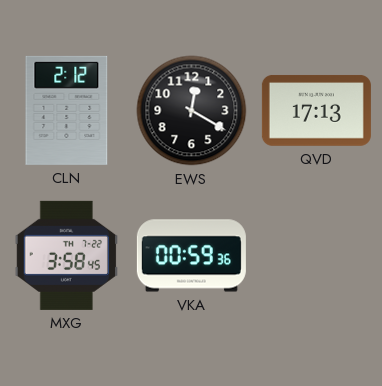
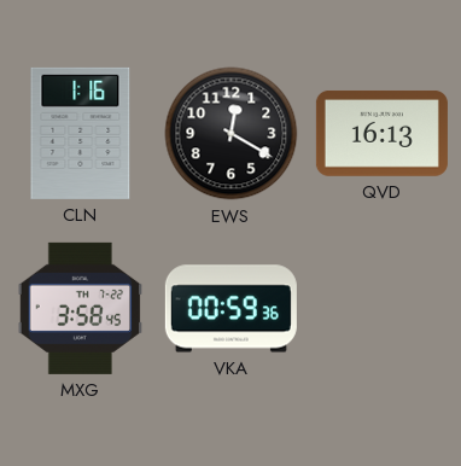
CLN: 2:12 -> 1:16 (81, 133)
QVD: 17:13 -> 16:13 (381, 134)
